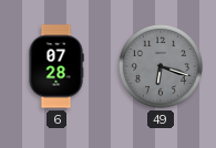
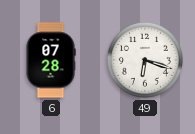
49 dial: grey -> white (145, 60)
